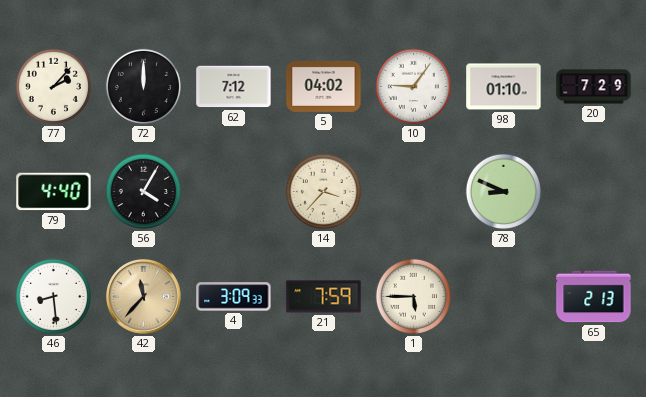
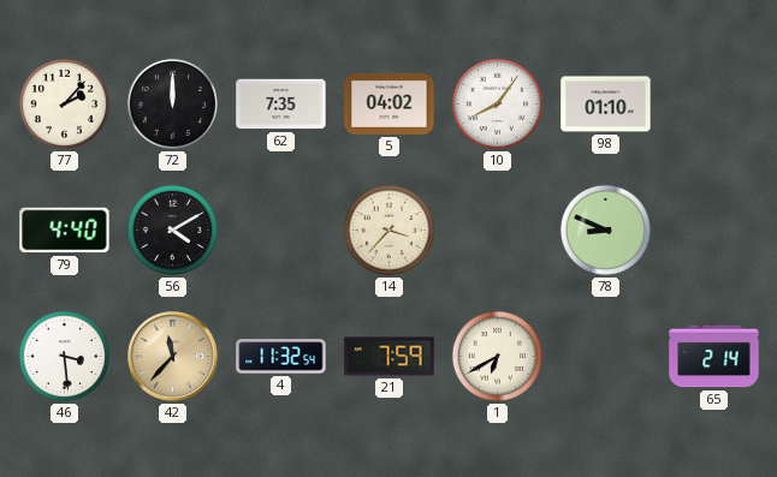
62: 7:12 -> 7:35 (281, 105)
10: 9:06 -> 8:06 (497, 103)
20: 7:29 -> none (594, 87)
56: 4:05 -> 4:10 (172, 229)
46: 8:29 -> 3:29 (64, 356)
4: 3:09 -> 11:32 (281, 357)
1: 5:45 -> 6:40 (497, 356)
65: 2:13 -> 2:14 (714, 357)
